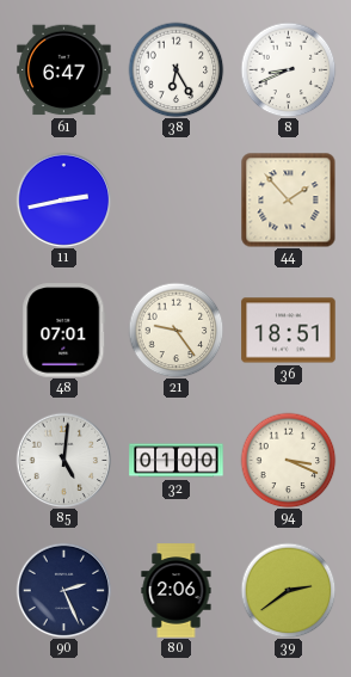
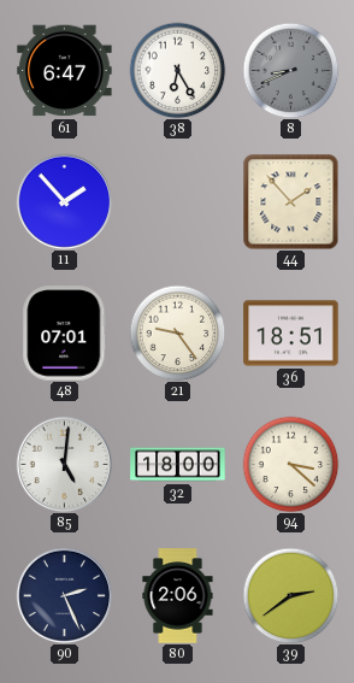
8 dial: white -> grey (290, 70)
11: 2:43 -> 1:53 (64, 201)
32: 01:00 -> 18:00 (178, 465)
94: 3:19 -> 3:22 (290, 464)
